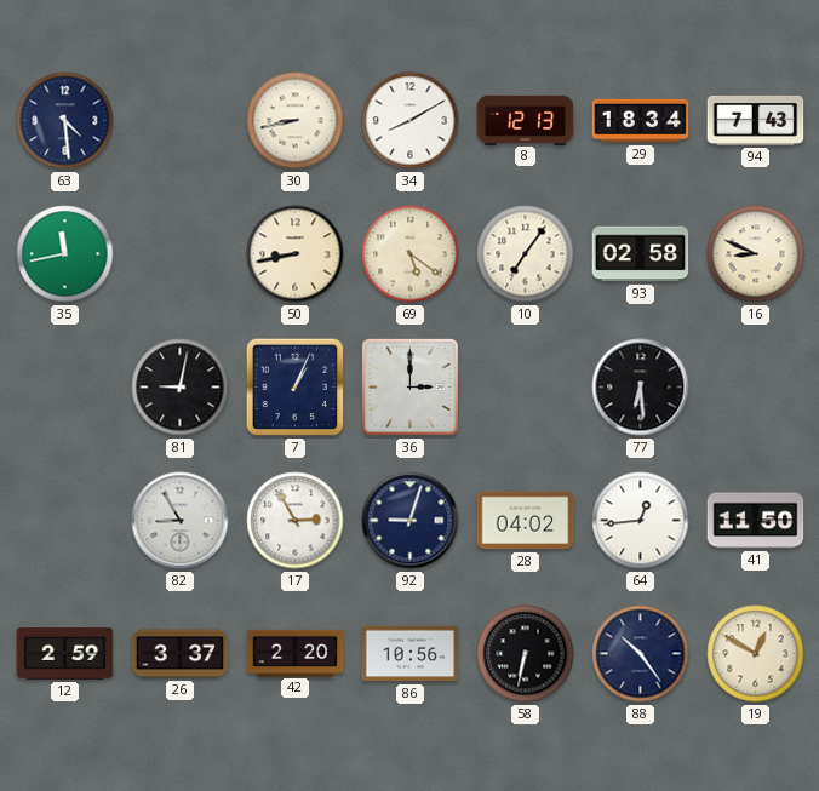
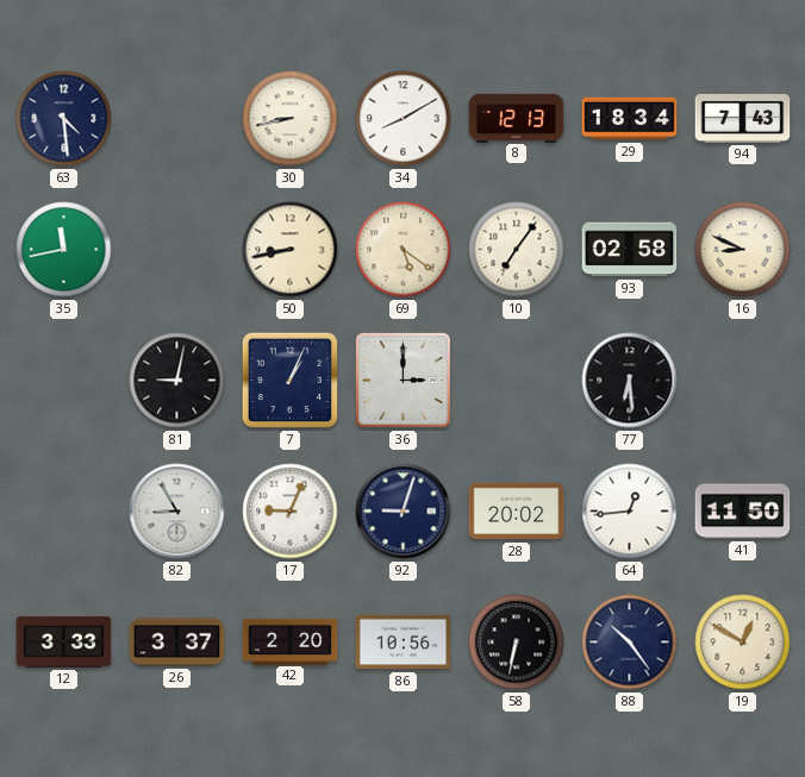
17: 2:55 -> 9:04 (291, 512)
28: 04:02 -> 20:02 (517, 512)
12: 2:59 -> 3:33 (64, 643)
